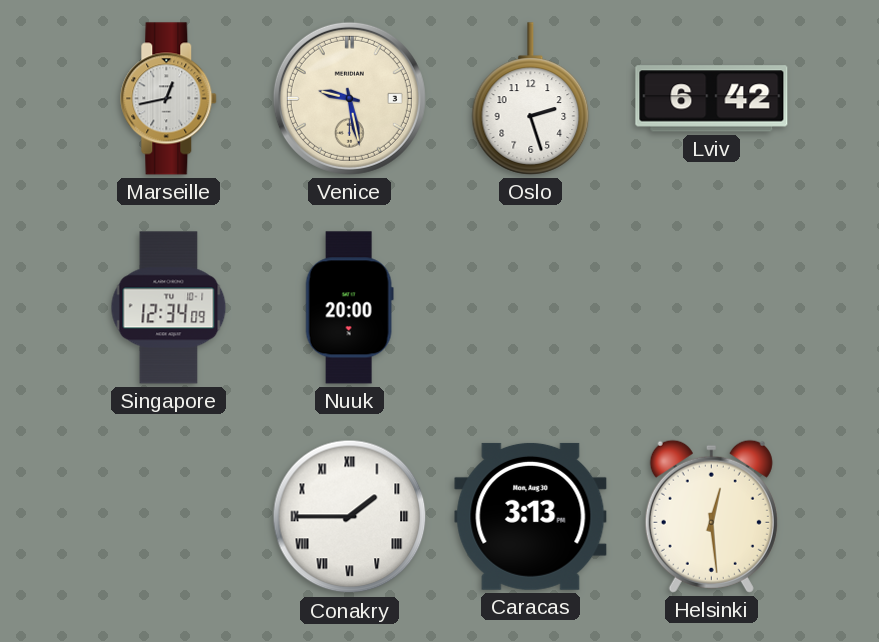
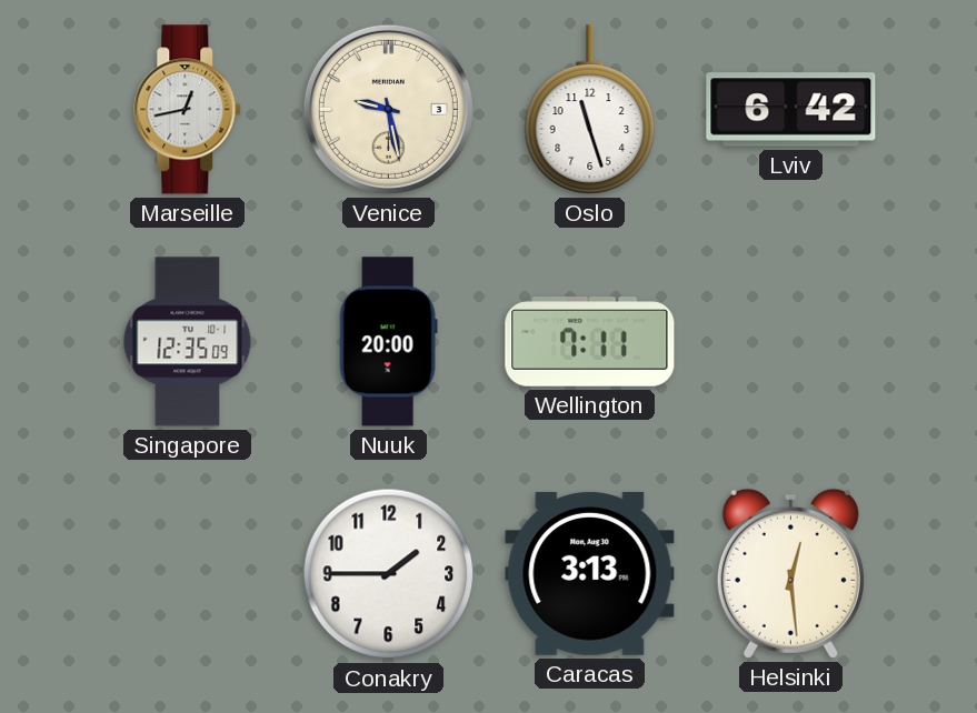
Oslo: 2:27 -> 11:27 (590, 110)
Singapore: 12:34 -> 12:35 (188, 342)
Wellington: none -> 7:11 (590, 342)
Conakry numerals: Roman -> Arabic (389, 574)
